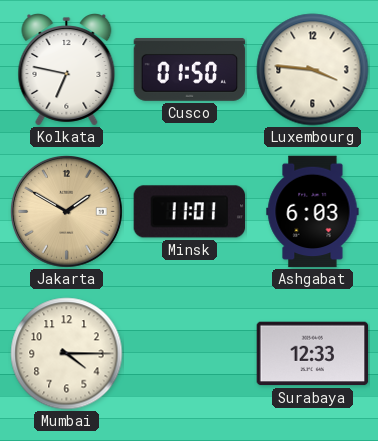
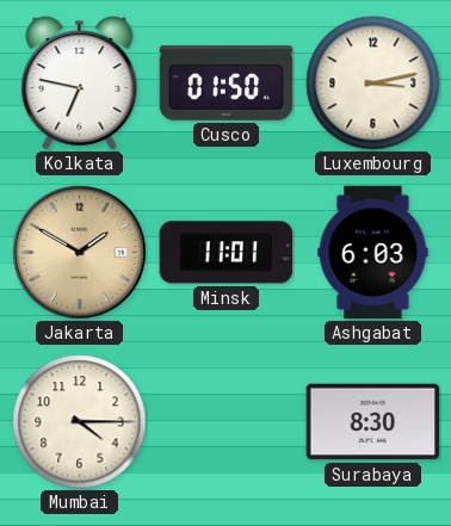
Luxembourg: 3:46 -> 3:13 (373, 83)
Surabaya: 12:33 -> 8:30 (373, 422)
